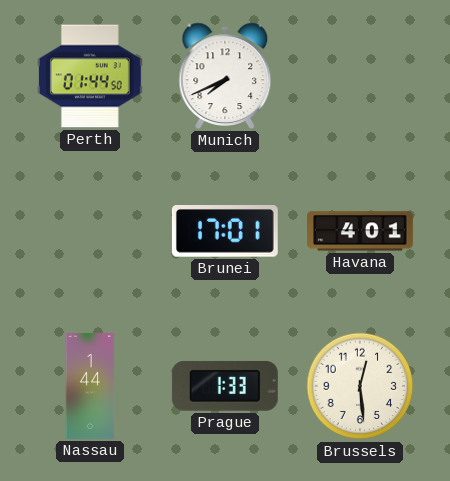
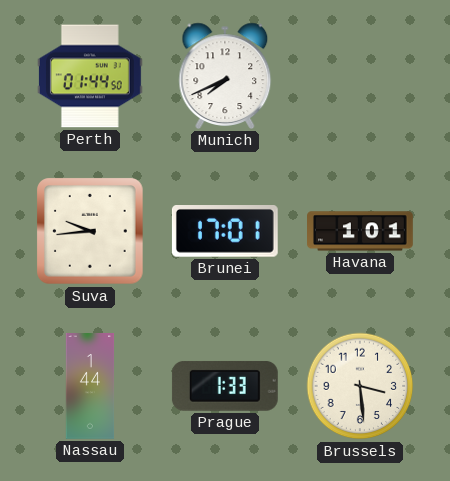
Suva: none -> 9:44 (91, 232)
Havana: 4:01 -> 1:01 (361, 231)
Brussels: 12:29 -> 3:29 (360, 386)
